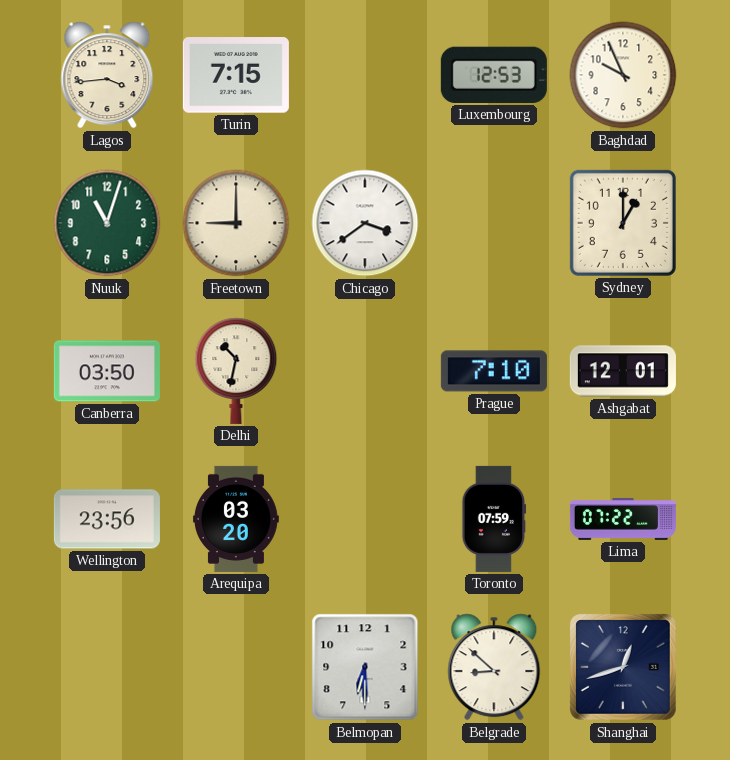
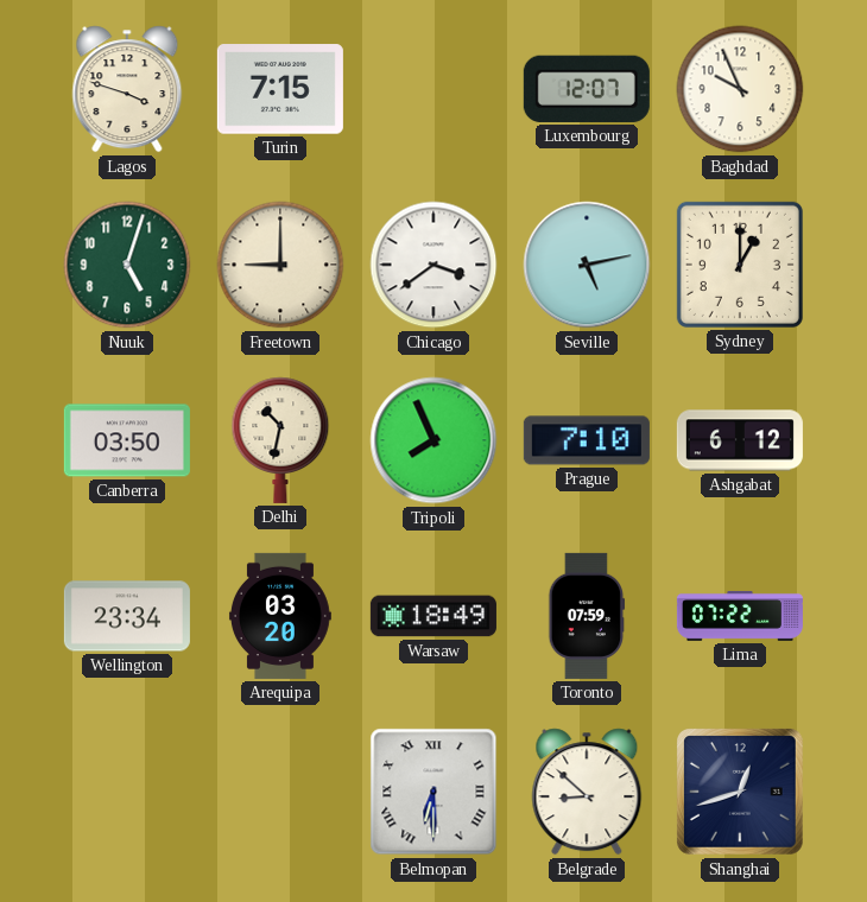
Lagos: 3:44 -> 3:48 (127, 89)
Luxembourg: 12:53 -> 12:07 (587, 89)
Nuuk: 11:03 -> 5:03 (127, 265)
Seville: none -> 5:13 (587, 265)
Tripoli: none -> 7:56 (433, 440)
Ashgabat: 12:01 -> 6:12 (740, 440)
Wellington: 23:56 -> 23:34 (127, 616)
Warsaw: none -> 18:49 (433, 616)
Belmopan numerals: Arabic -> Roman (433, 792)
